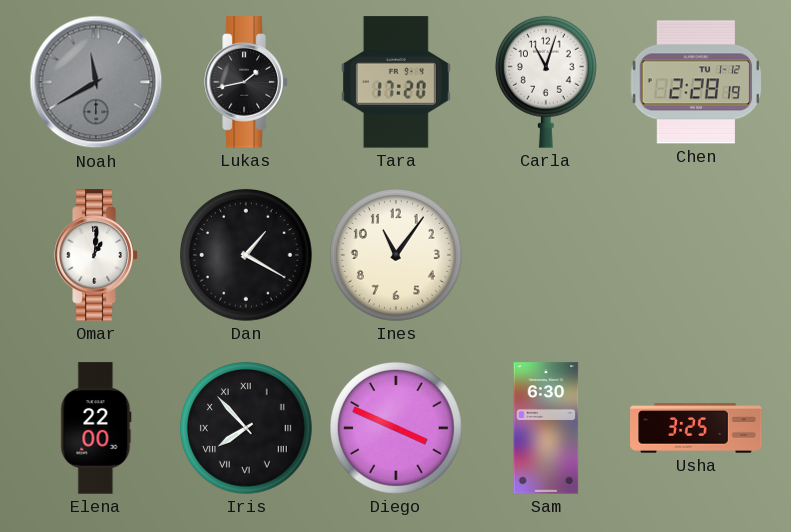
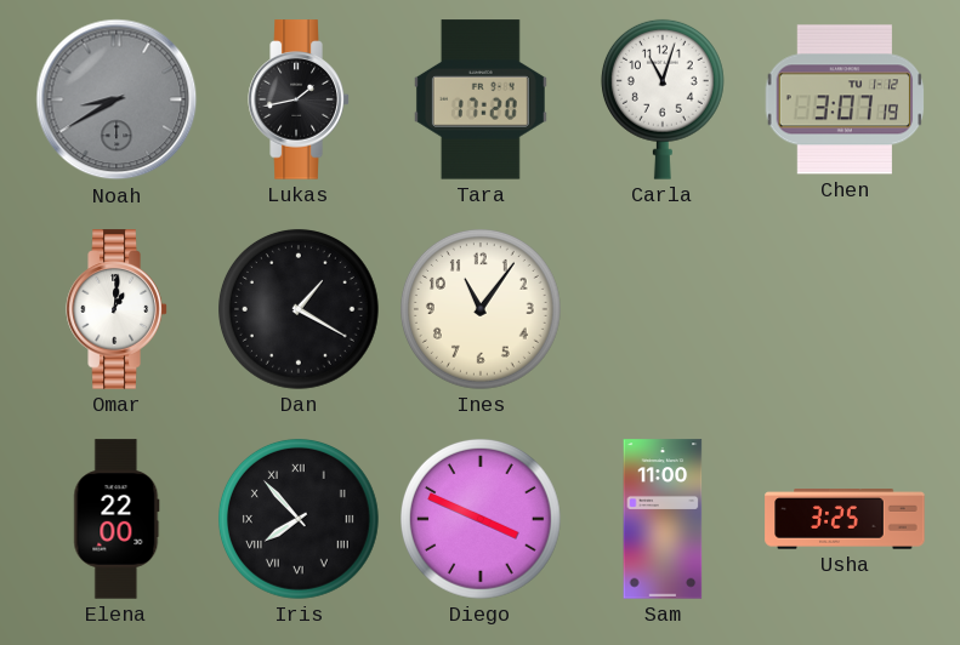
Noah: 11:40 -> 8:40 (117, 99)
Chen: 2:28 -> 3:07 (845, 99)
Sam: 6:30 -> 11:00 (663, 519)
